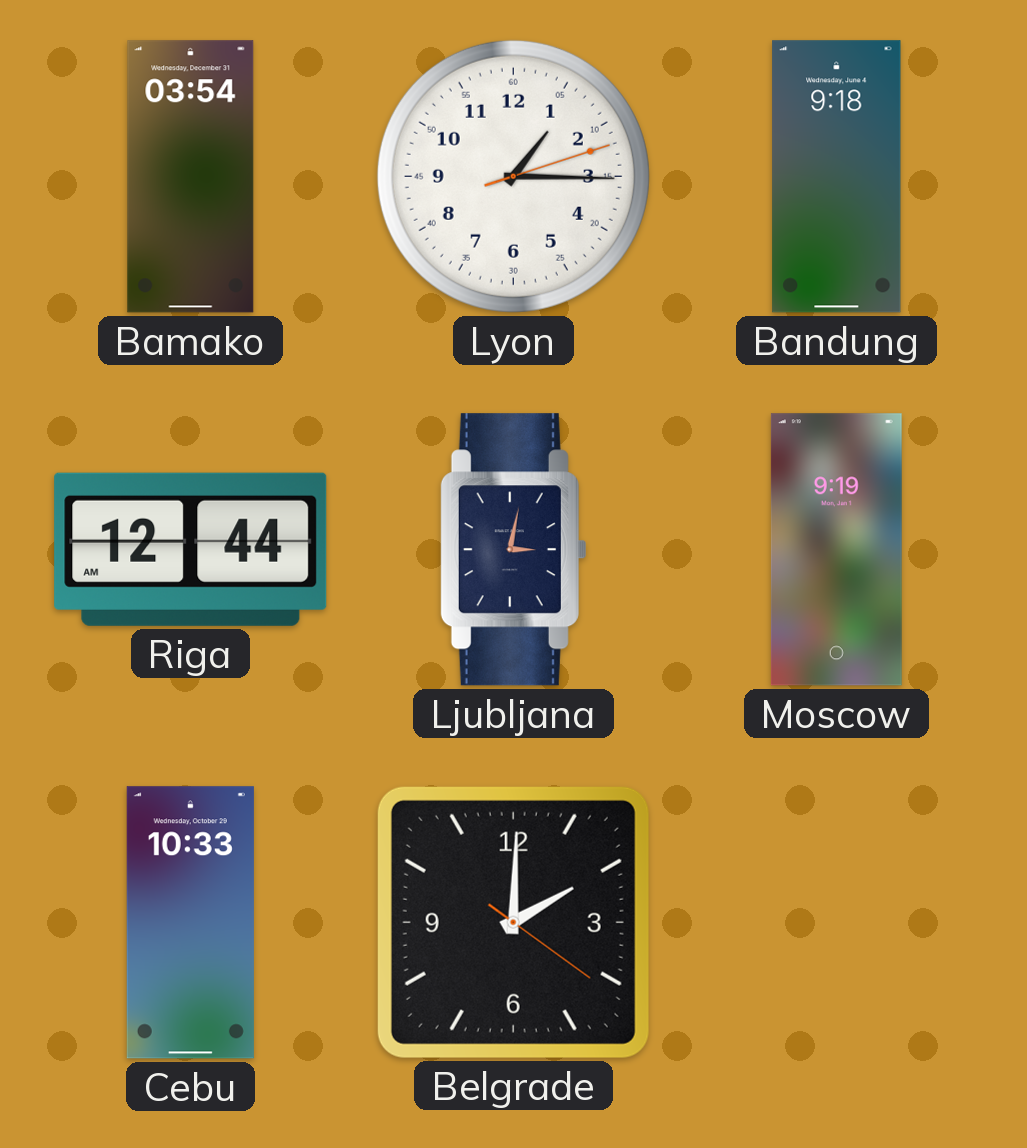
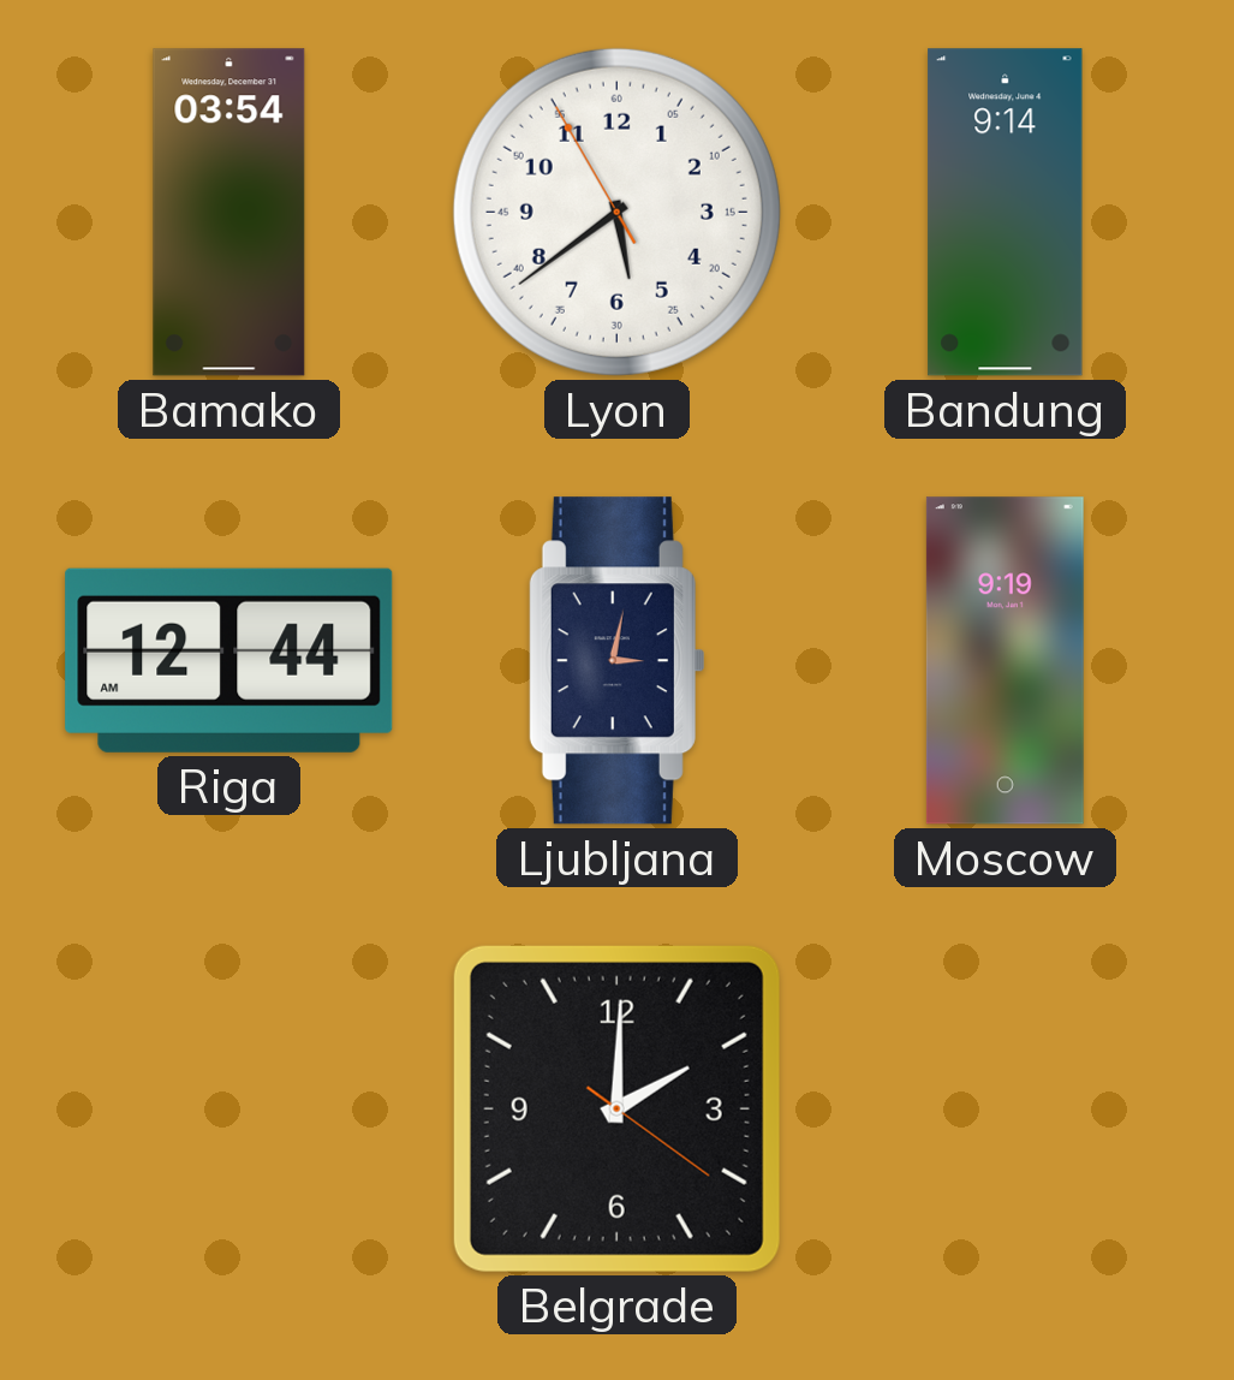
Lyon: 1:15 -> 5:38 (616, 212)
Bandung: 9:18 -> 9:14 (1006, 213)
Cebu: 10:33 -> none (190, 923)
